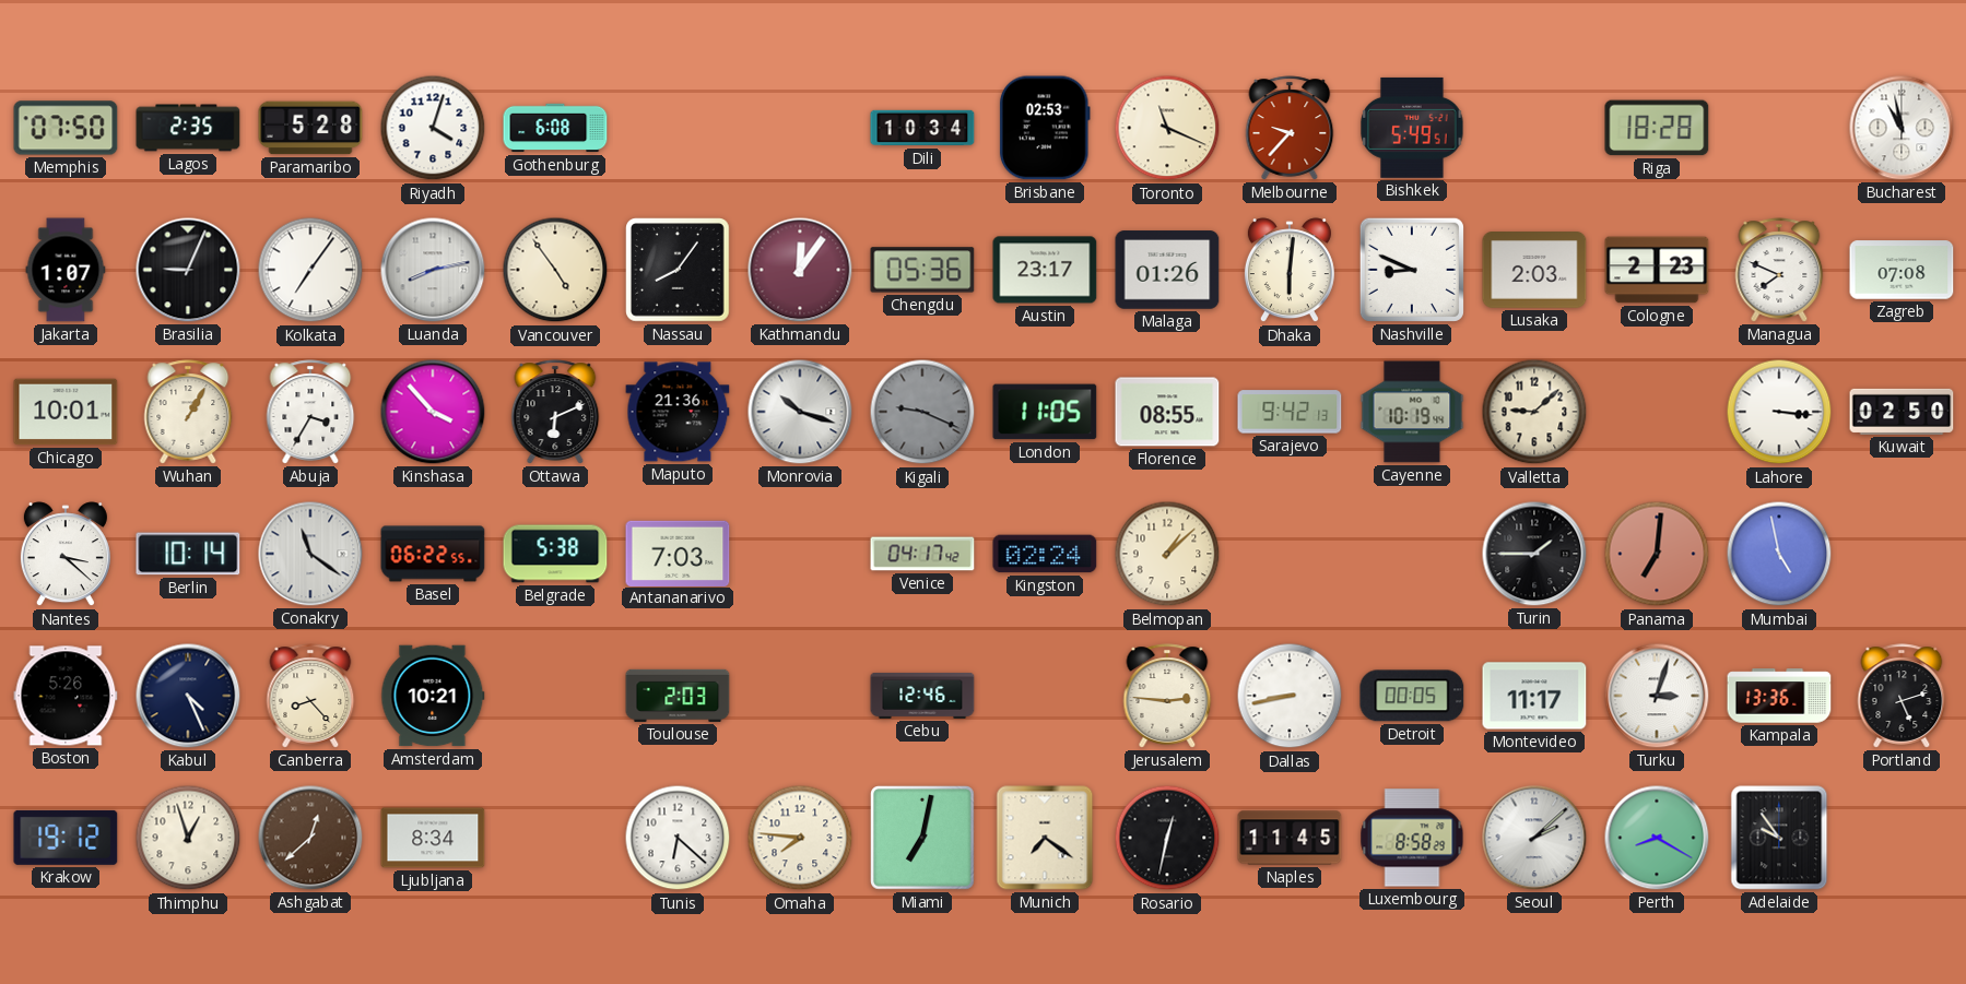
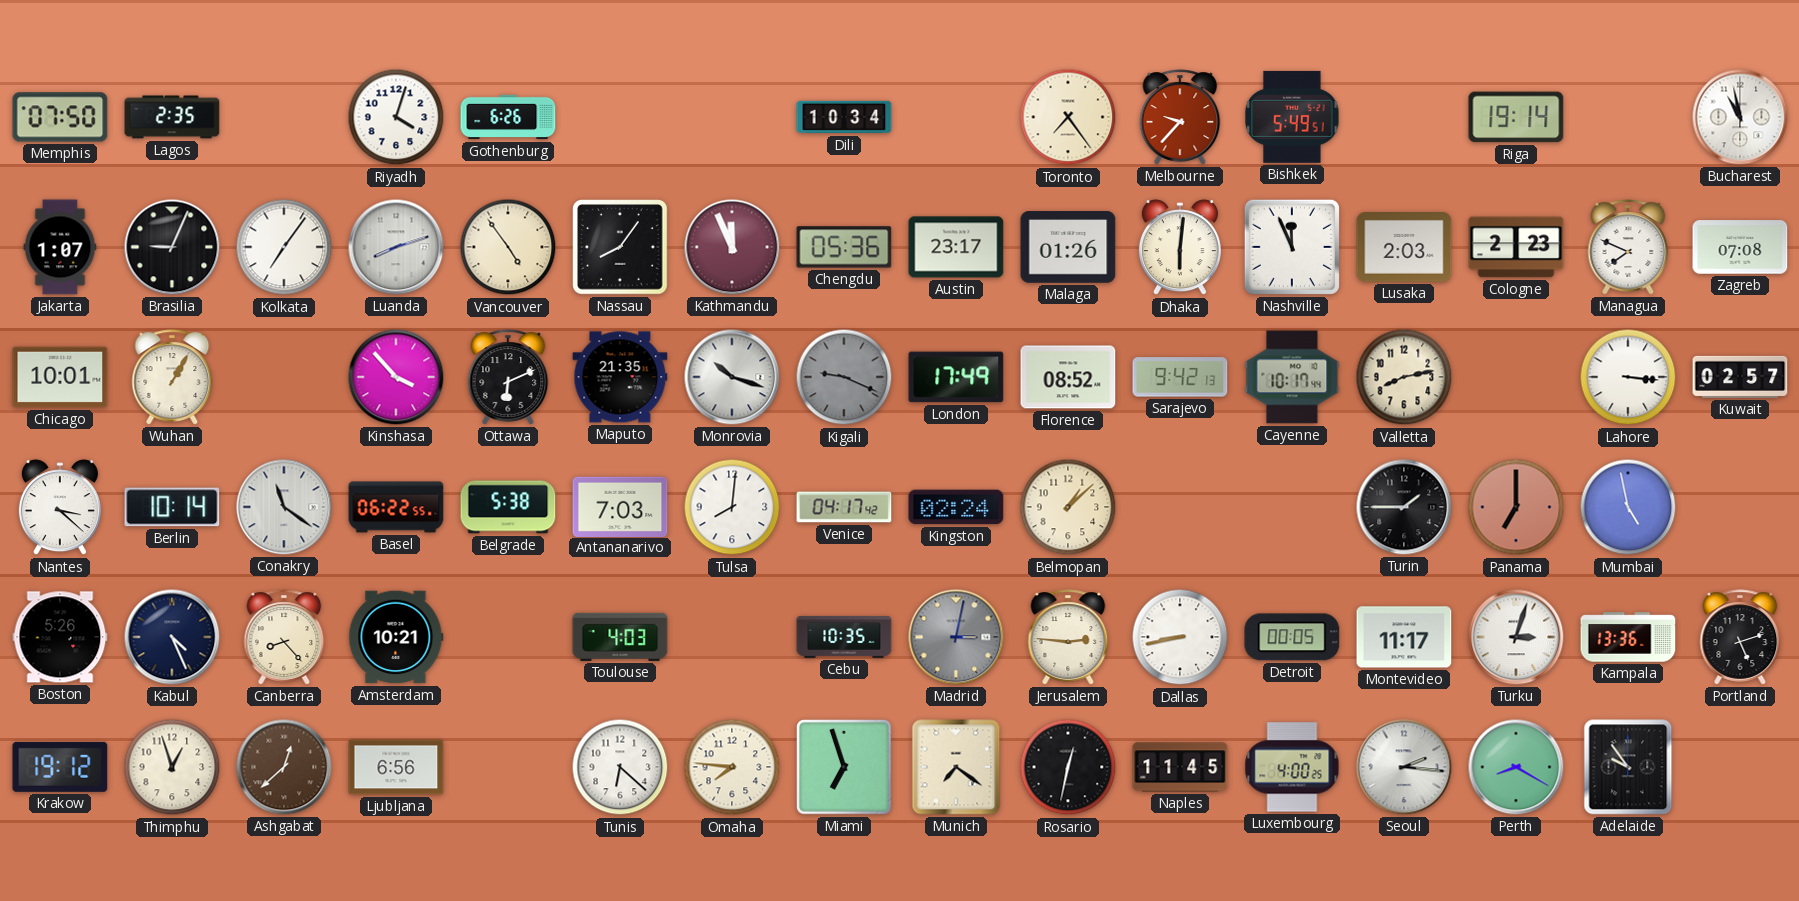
Paramaribo: 5:28 -> none (310, 128)
Gothenburg: 6:08 -> 6:26 (508, 117)
Brisbane: 02:53 -> none (1045, 128)
Toronto: 11:19 -> 7:24 (1068, 117)
Riga: 18:28 -> 19:14 (1516, 117)
Luanda: 8:13 -> 8:12 (396, 247)
Kathmandu: 12:06 -> 11:56 (732, 247)
Nashville: 8:49 -> 11:56 (1292, 247)
Abuja: 3:35 -> none (310, 412)
Maputo: 21:36 -> 21:35 (620, 377)
London: 11:05 -> 17:49 (956, 377)
Florence: 08:55 -> 08:52 (1068, 377)
Cayenne: 10:19 -> 10:17 (1292, 377)
Valletta: 9:08 -> 8:13 (1404, 377)
Kuwait: 02:50 -> 02:57 (1740, 377)
Tulsa: none -> 8:01 (732, 507)
Panama: 7:01 -> 7:00 (1516, 507)
Toulouse: 2:03 -> 4:03 (620, 637)
Cebu: 12:46 -> 10:35 (844, 637)
Madrid: none -> 3:02 (956, 637)
Ljubljana: 8:34 -> 6:56 (396, 767)
Miami: 7:02 -> 6:57 (845, 768)
Luxembourg: 8:58 -> 4:00 (1292, 767)
Seoul: 2:08 -> 2:16 (1404, 767)
